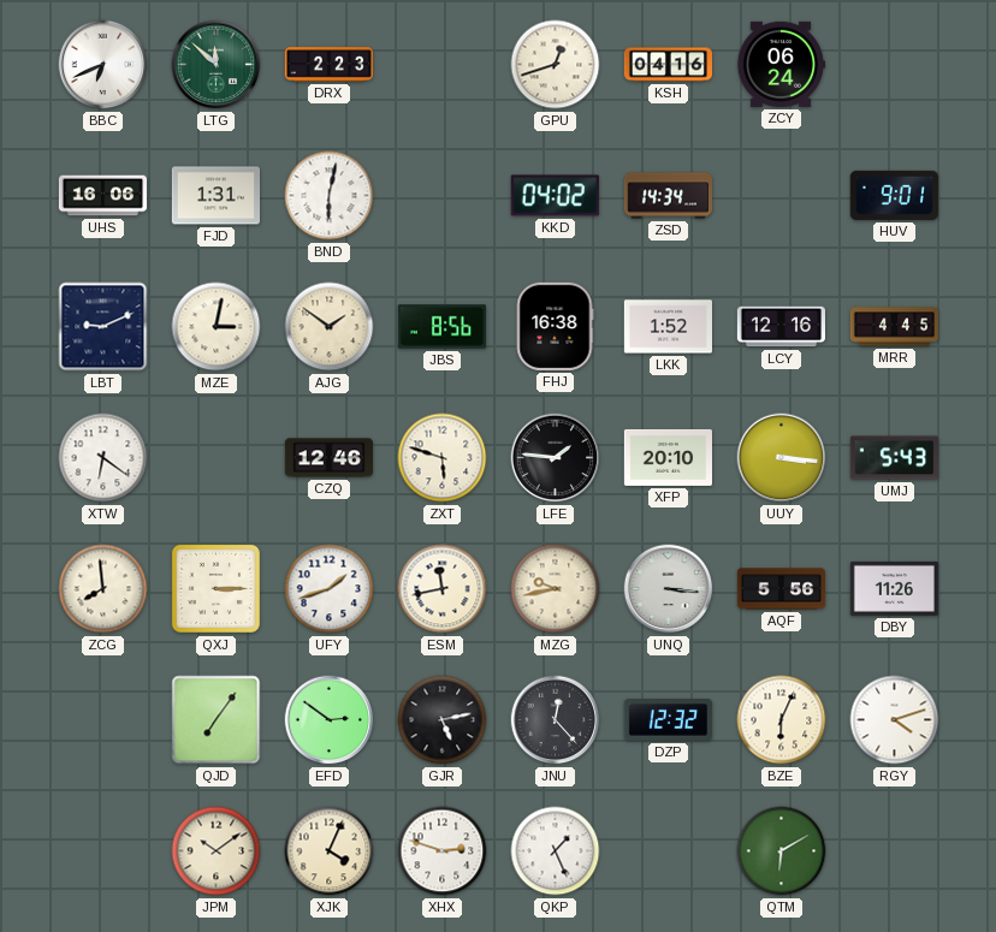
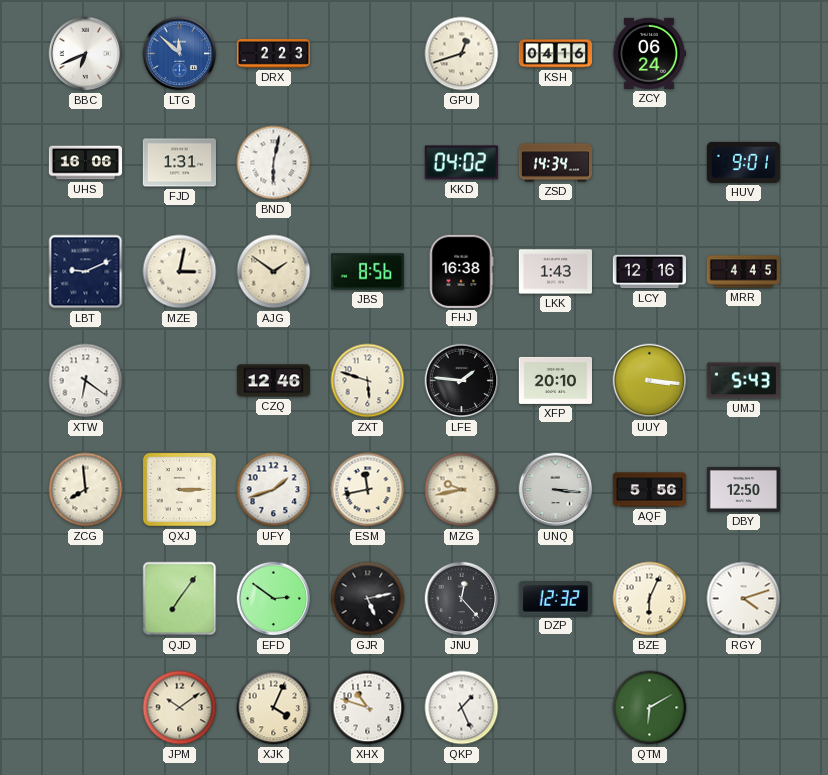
LTG dial: green -> blue (180, 54)
LKK: 1:52 -> 1:43 (555, 272)
DBY: 11:26 -> 12:50 (743, 489)
XHX: 2:48 -> 10:48 (368, 708)
